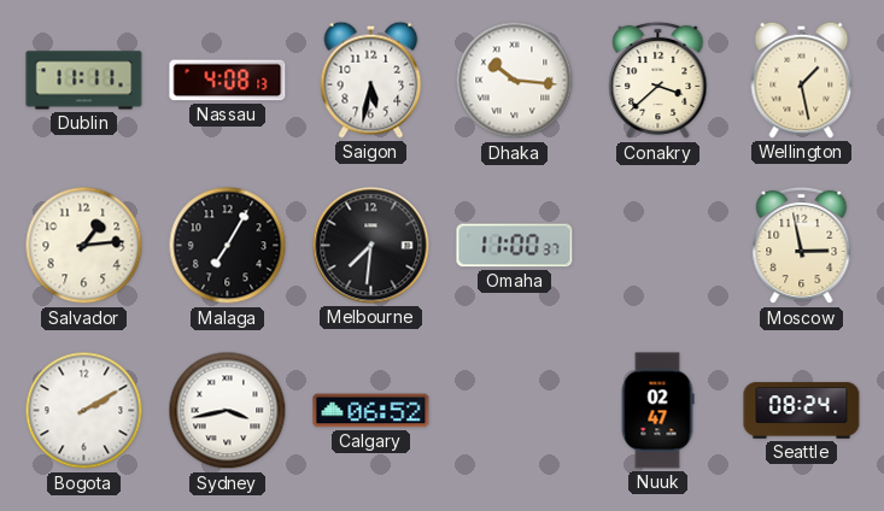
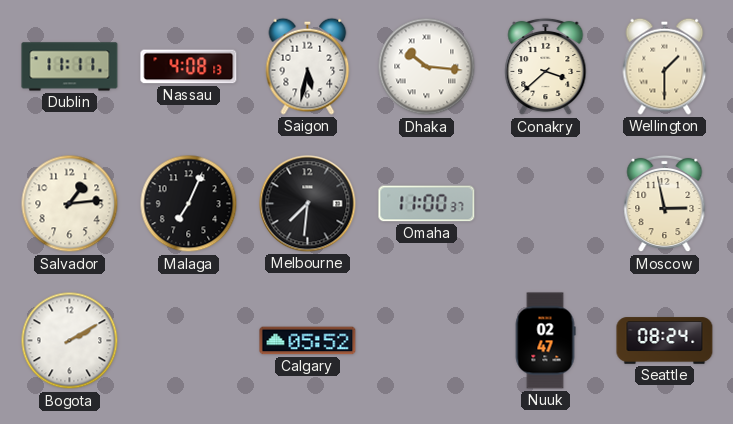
Wellington: 1:28 -> 1:30 (665, 66)
Malaga: 7:05 -> 7:04 (189, 204)
Sydney: 3:43 -> none (228, 411)
Calgary: 06:52 -> 05:52 (308, 341)
